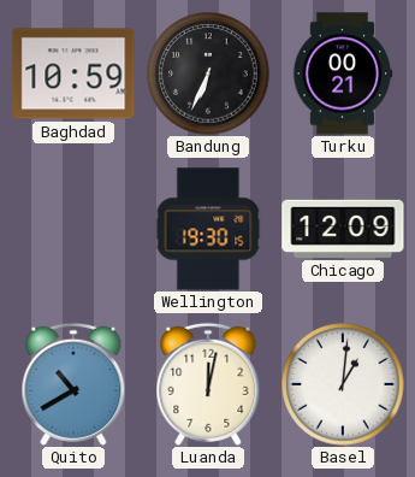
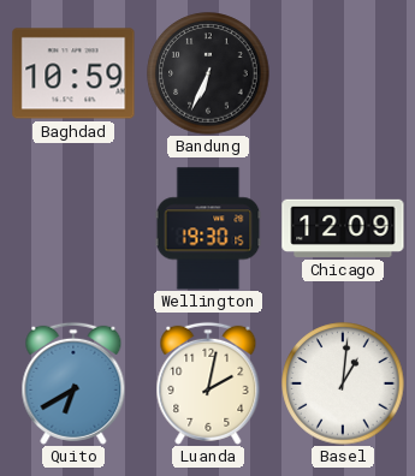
Turku: 00:21 -> none (343, 73)
Quito: 10:40 -> 6:40 (73, 383)
Luanda: 12:02 -> 2:02 (208, 383)
